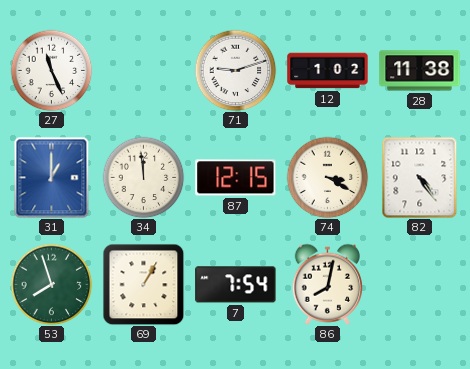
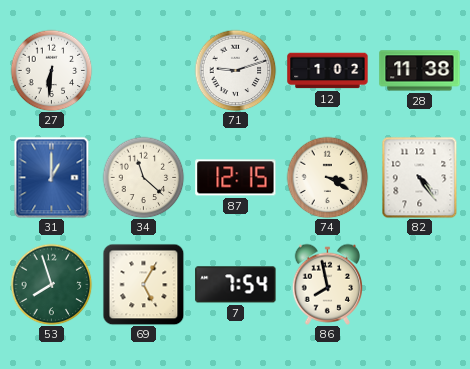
27: 11:26 -> 6:31 (51, 70)
34: 11:59 -> 11:22 (143, 177)
69: 1:05 -> 5:05 (143, 284)
86: 8:02 -> 7:58 (327, 284)
